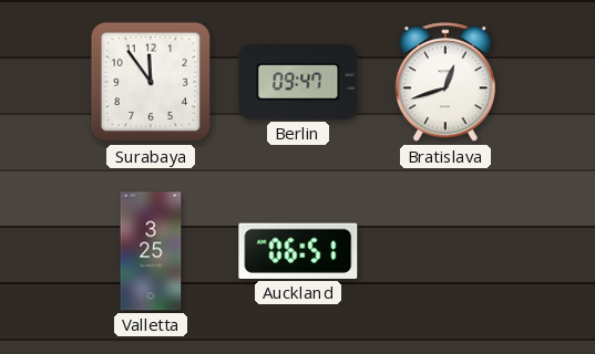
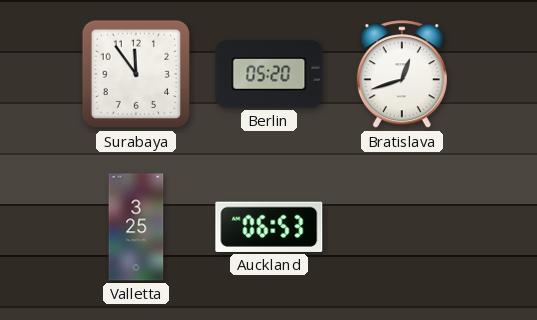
Berlin: 09:47 -> 05:20 (269, 74)
Auckland: 06:51 -> 06:53 (269, 227)
